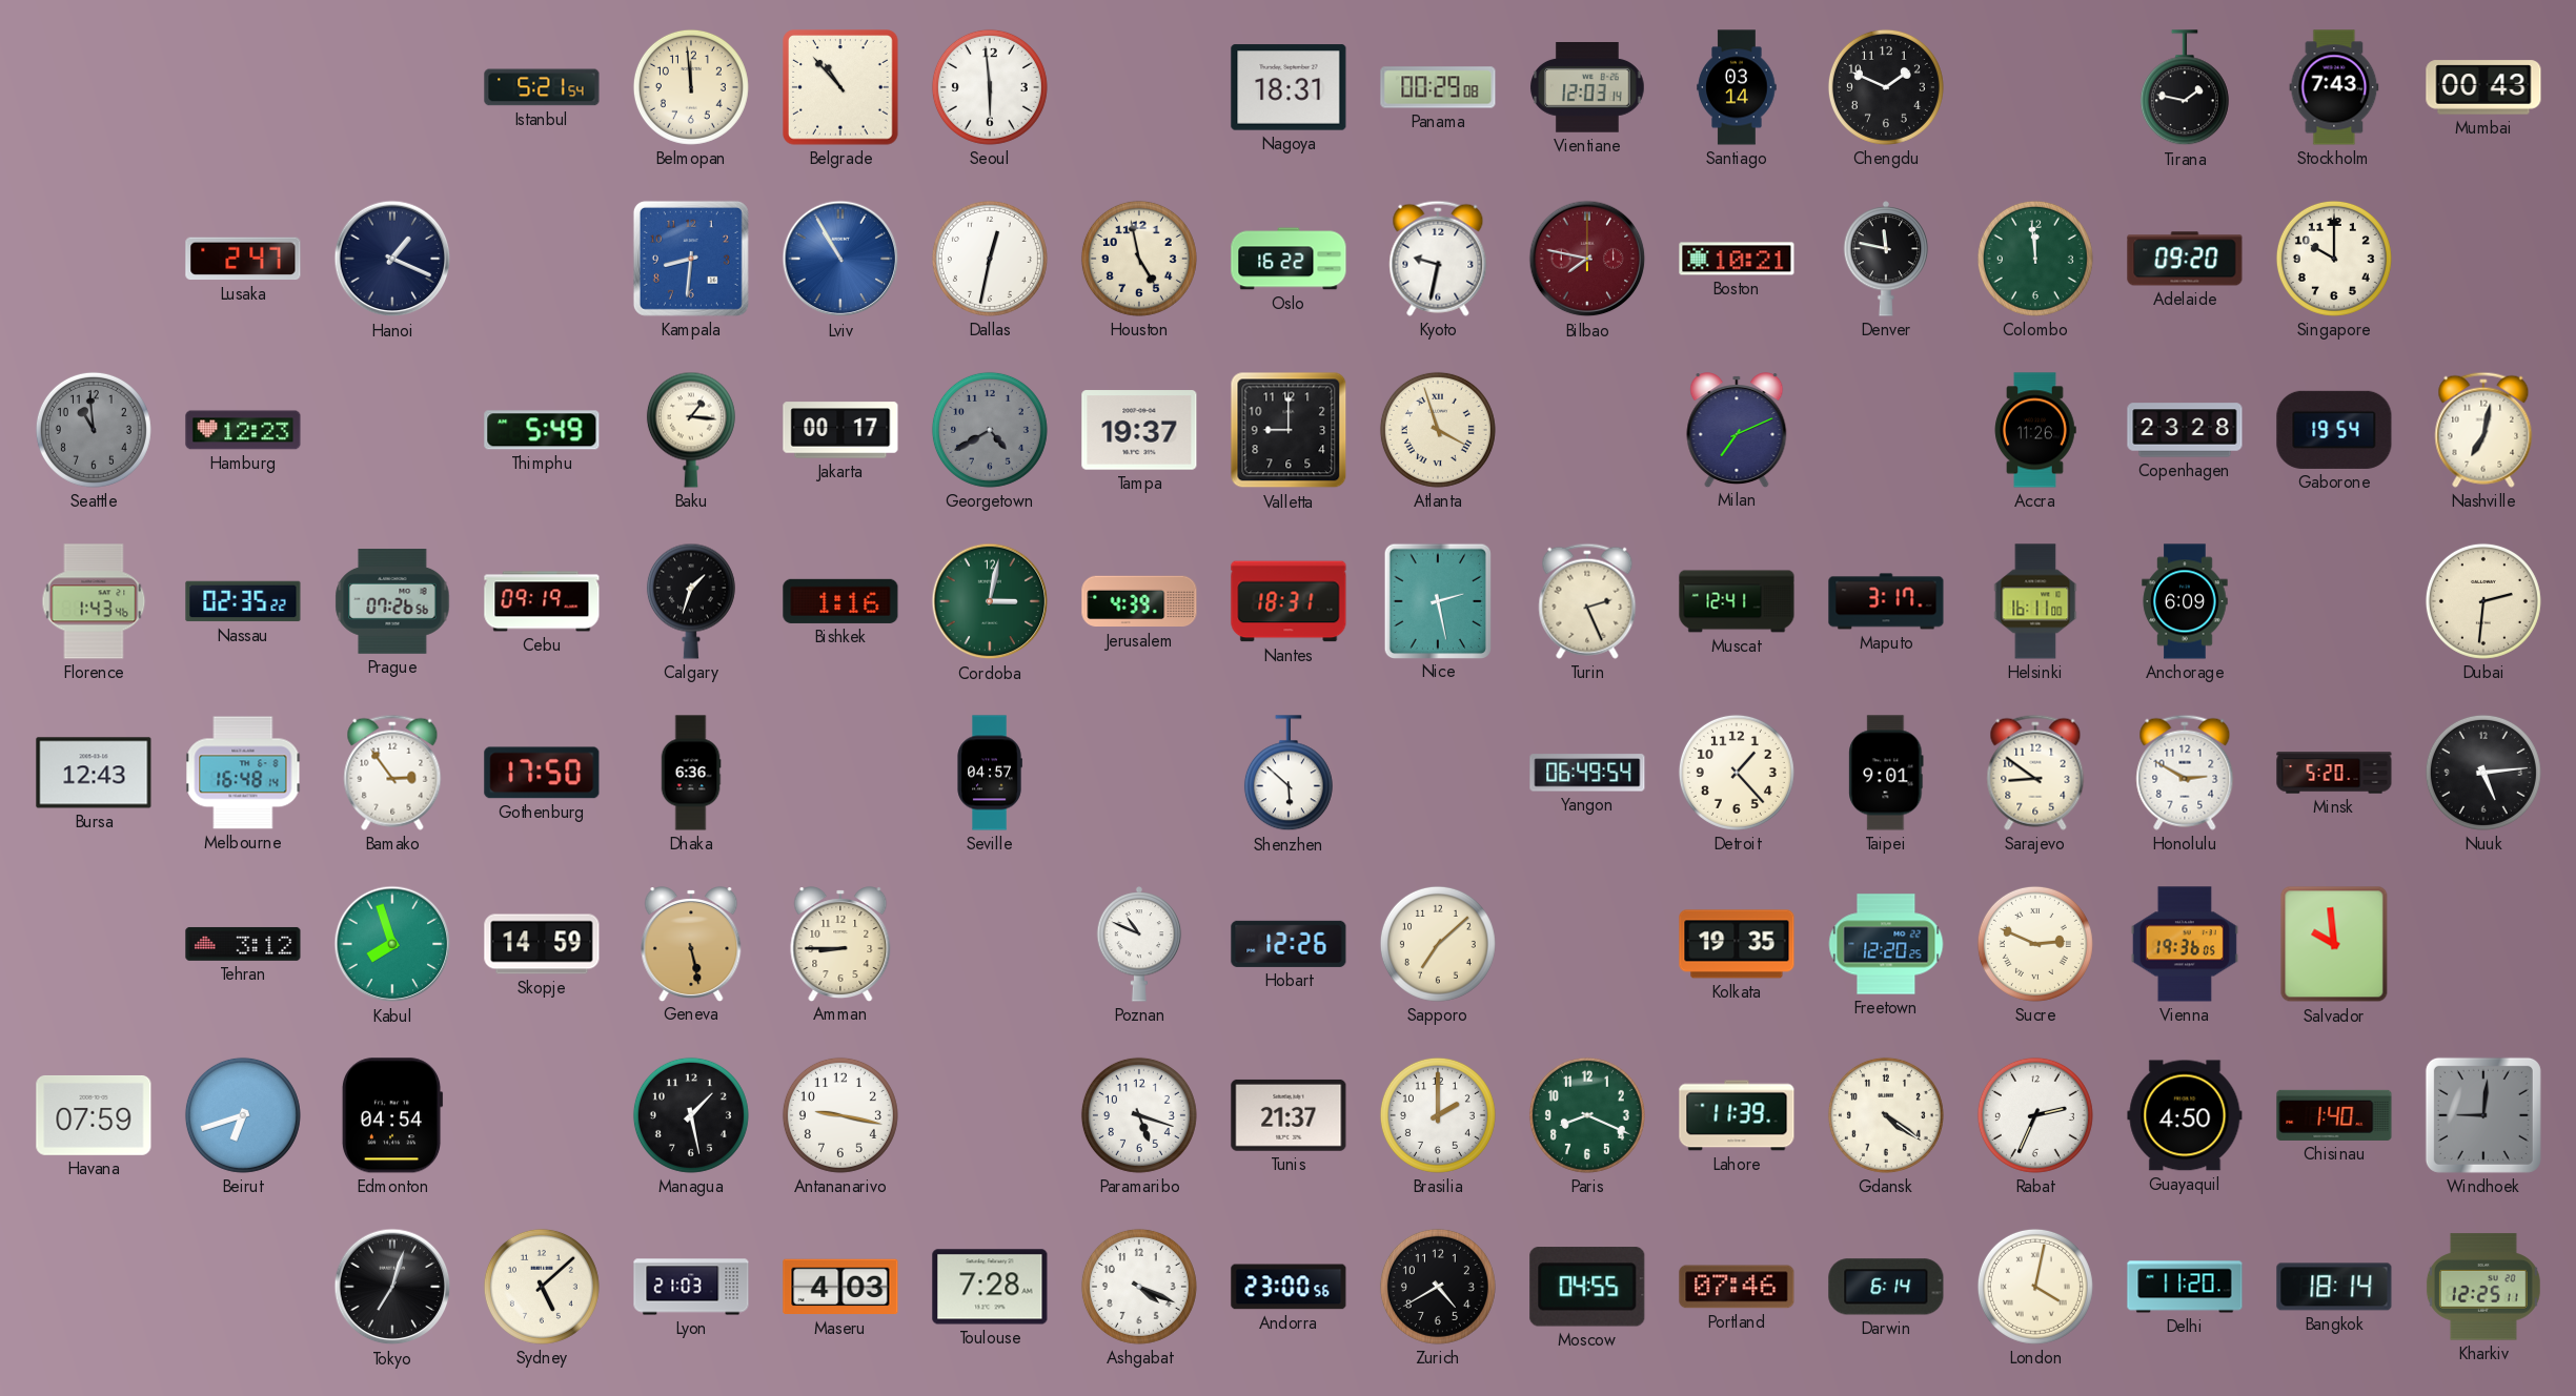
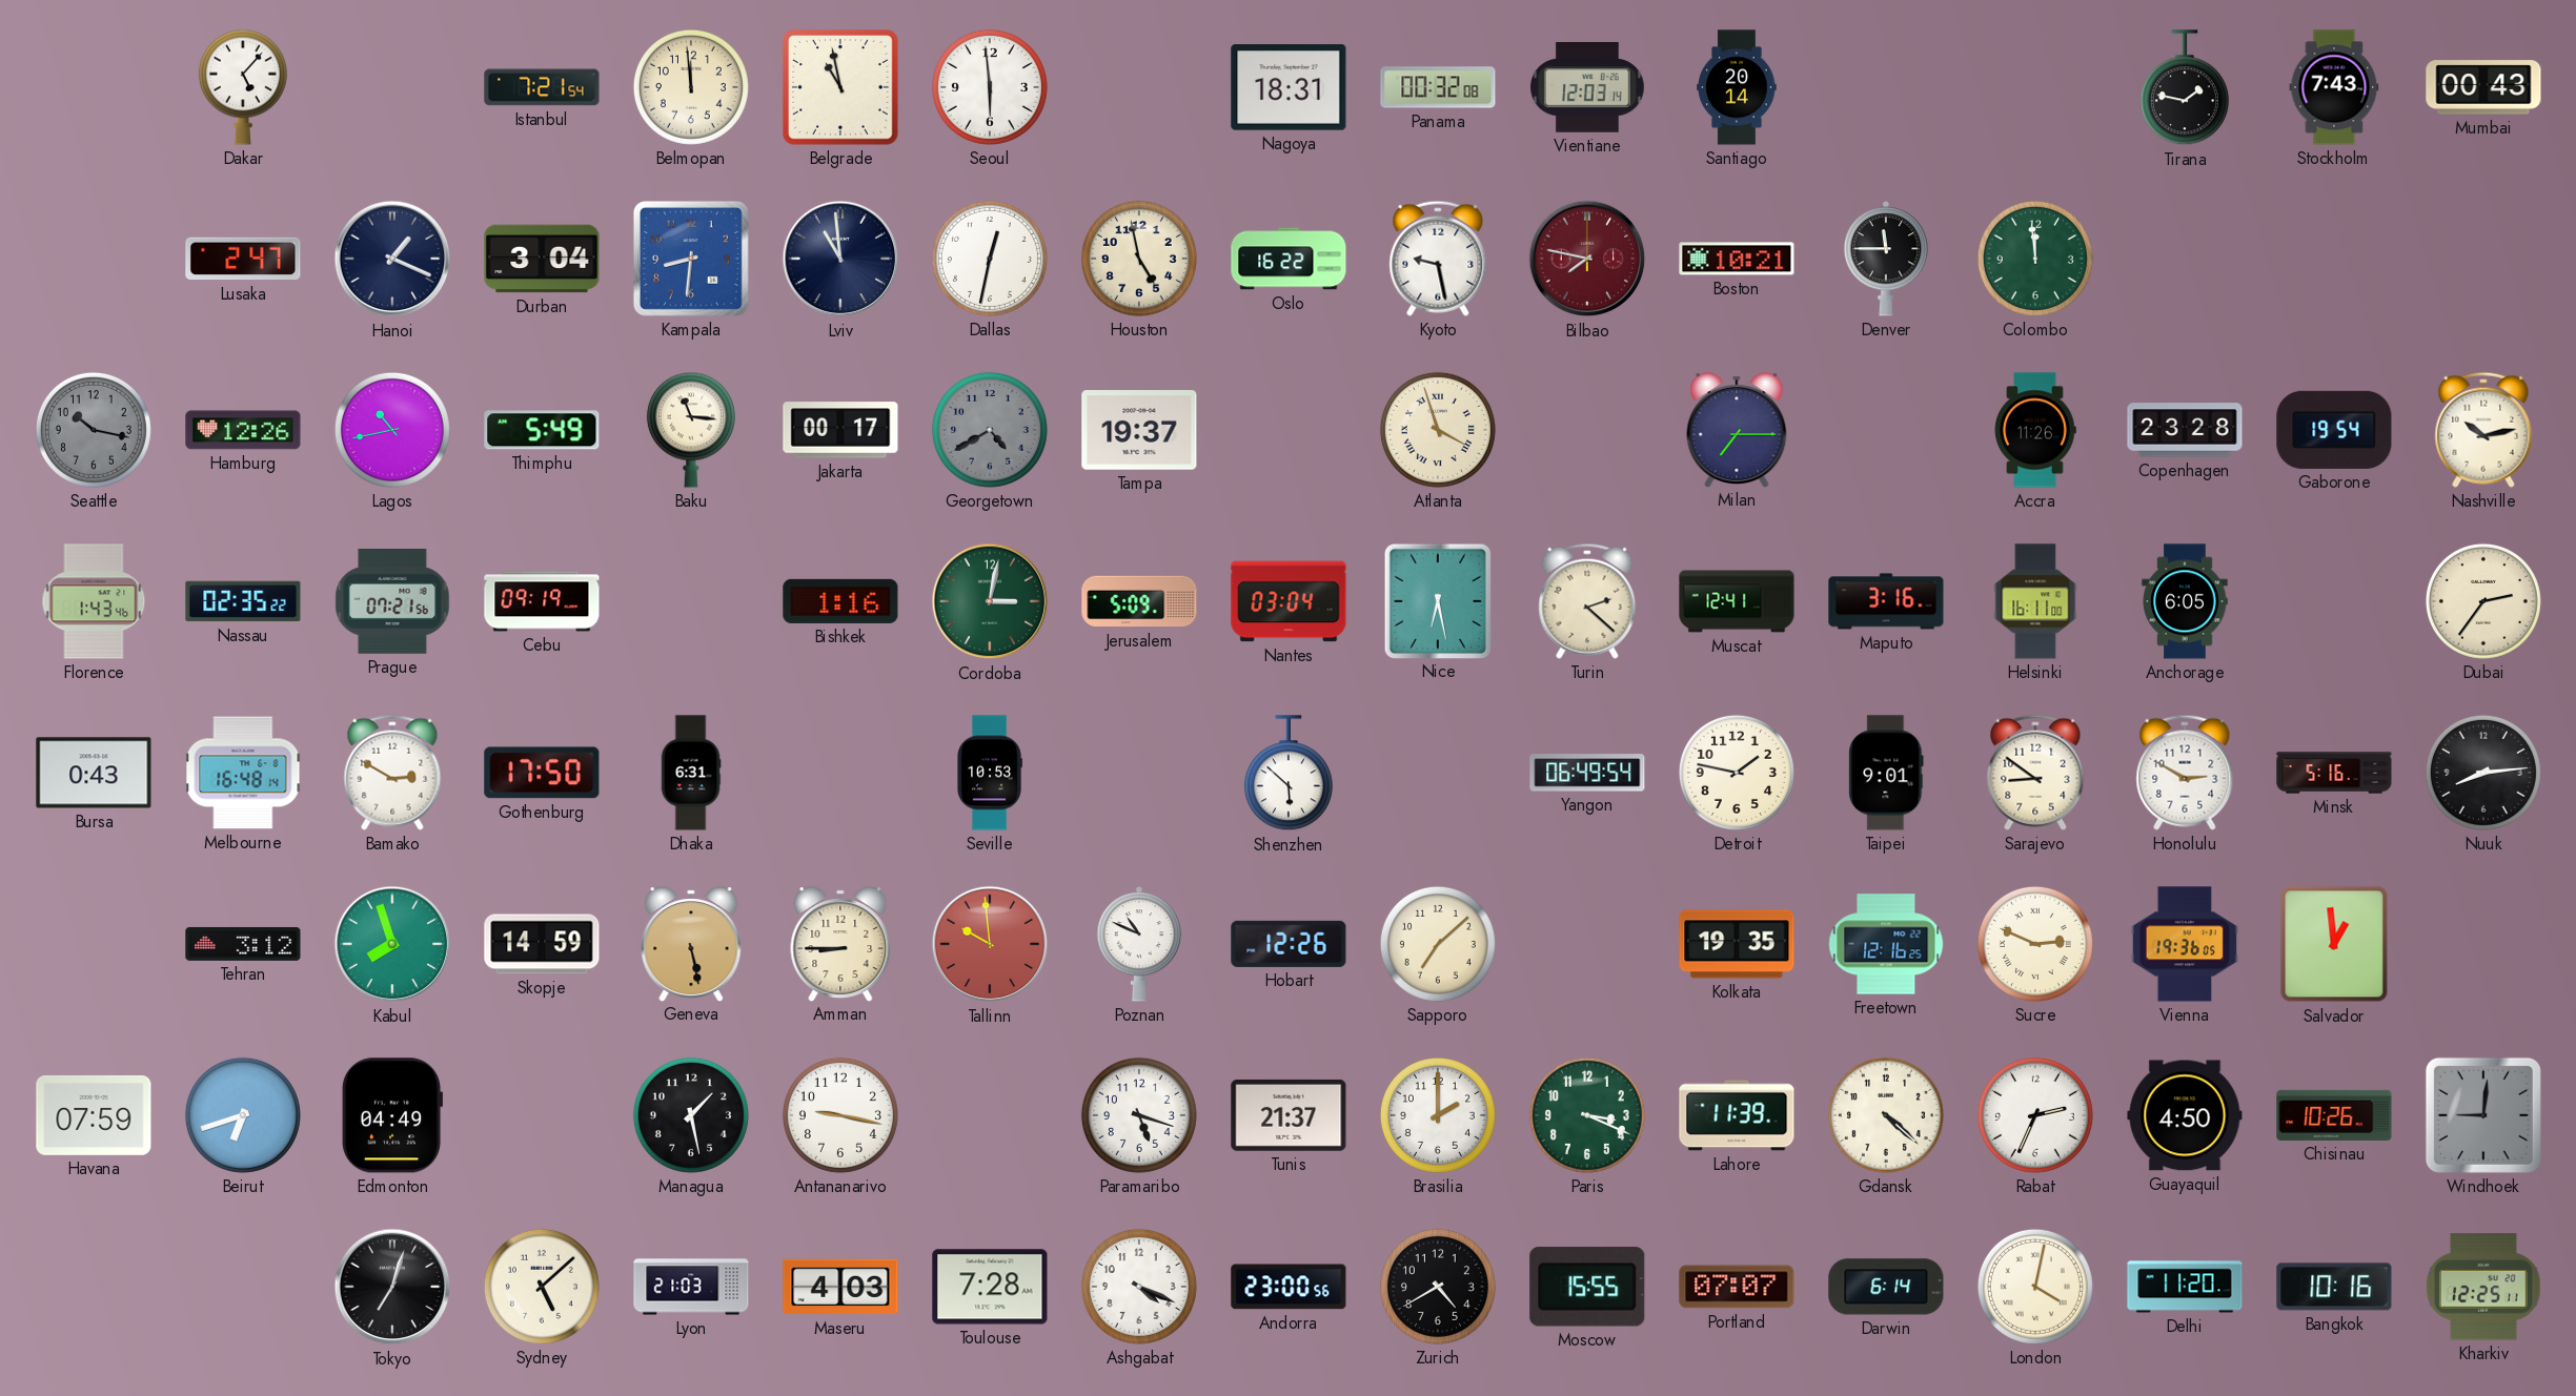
Dakar: none -> 5:07 (243, 87)
Istanbul: 5:21 -> 7:21 (542, 87)
Belgrade: 10:53 -> 10:58 (840, 87)
Panama: 00:29 -> 00:32 (1438, 87)
Santiago: 03:14 -> 20:14 (1737, 87)
Chengdu: 1:49 -> none (1886, 87)
Durban: none -> 3:04 (542, 259)
Lviv: 10:55 -> 10:59 (840, 259)
Lviv dial: blue -> navy (840, 259)
Kyoto: 9:32 -> 9:28 (1438, 259)
Denver: 11:47 -> 11:45 (1886, 259)
Adelaide: 09:20 -> none (2185, 259)
Singapore: 10:00 -> none (2334, 259)
Seattle: 10:59 -> 10:17 (94, 430)
Hamburg: 12:23 -> 12:26 (243, 430)
Lagos: none -> 10:43 (392, 430)
Baku: 1:16 -> 11:16 (691, 430)
Valletta: 9:00 -> none (1289, 430)
Milan: 7:11 -> 7:15 (1737, 430)
Nashville: 7:02 -> 10:13 (2483, 430)
Prague: 07:26 -> 07:21 (392, 602)
Calgary: 1:33 -> none (691, 601)
Jerusalem: 4:39 -> 5:09 (1139, 601)
Nantes: 18:31 -> 03:04 (1289, 601)
Nice: 2:28 -> 6:28 (1437, 600)
Turin: 2:26 -> 2:22 (1587, 601)
Maputo: 3:17 -> 3:16 (1886, 601)
Anchorage: 6:09 -> 6:05 (2185, 601)
Dubai: 2:31 -> 2:36 (2483, 601)
Bursa: 12:43 -> 0:43 (94, 773)
Bamako: 2:54 -> 2:50 (392, 773)
Dhaka: 6:36 -> 6:31 (691, 773)
Seville: 04:57 -> 10:53 (990, 773)
Detroit: 1:23 -> 1:47 (1737, 773)
Minsk: 5:20 -> 5:16 (2334, 773)
Nuuk: 5:14 -> 8:14 (2483, 773)
Tallinn: none -> 9:59 (990, 944)
Freetown: 12:20 -> 12:16 (1886, 944)
Salvador: 9:59 -> 12:59 (2334, 944)
Edmonton: 04:54 -> 04:49 (392, 1115)
Paris: 8:19 -> 3:19 (1587, 1115)
Gdansk: 4:21 -> 4:22 (1886, 1115)
Chisinau: 1:40 -> 10:26 (2334, 1115)
Moscow: 04:55 -> 15:55 (1587, 1288)
Portland: 07:46 -> 07:07 (1737, 1287)
Bangkok: 18:14 -> 10:16 (2334, 1287)
